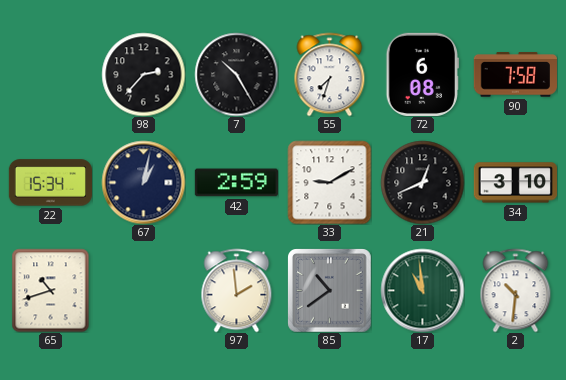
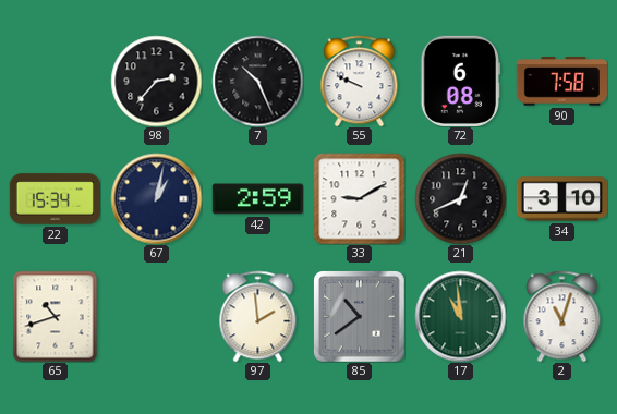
7: 10:25 -> 10:26 (257, 81)
55: 7:33 -> 9:49 (360, 81)
2: 10:31 -> 11:03 (562, 316)
